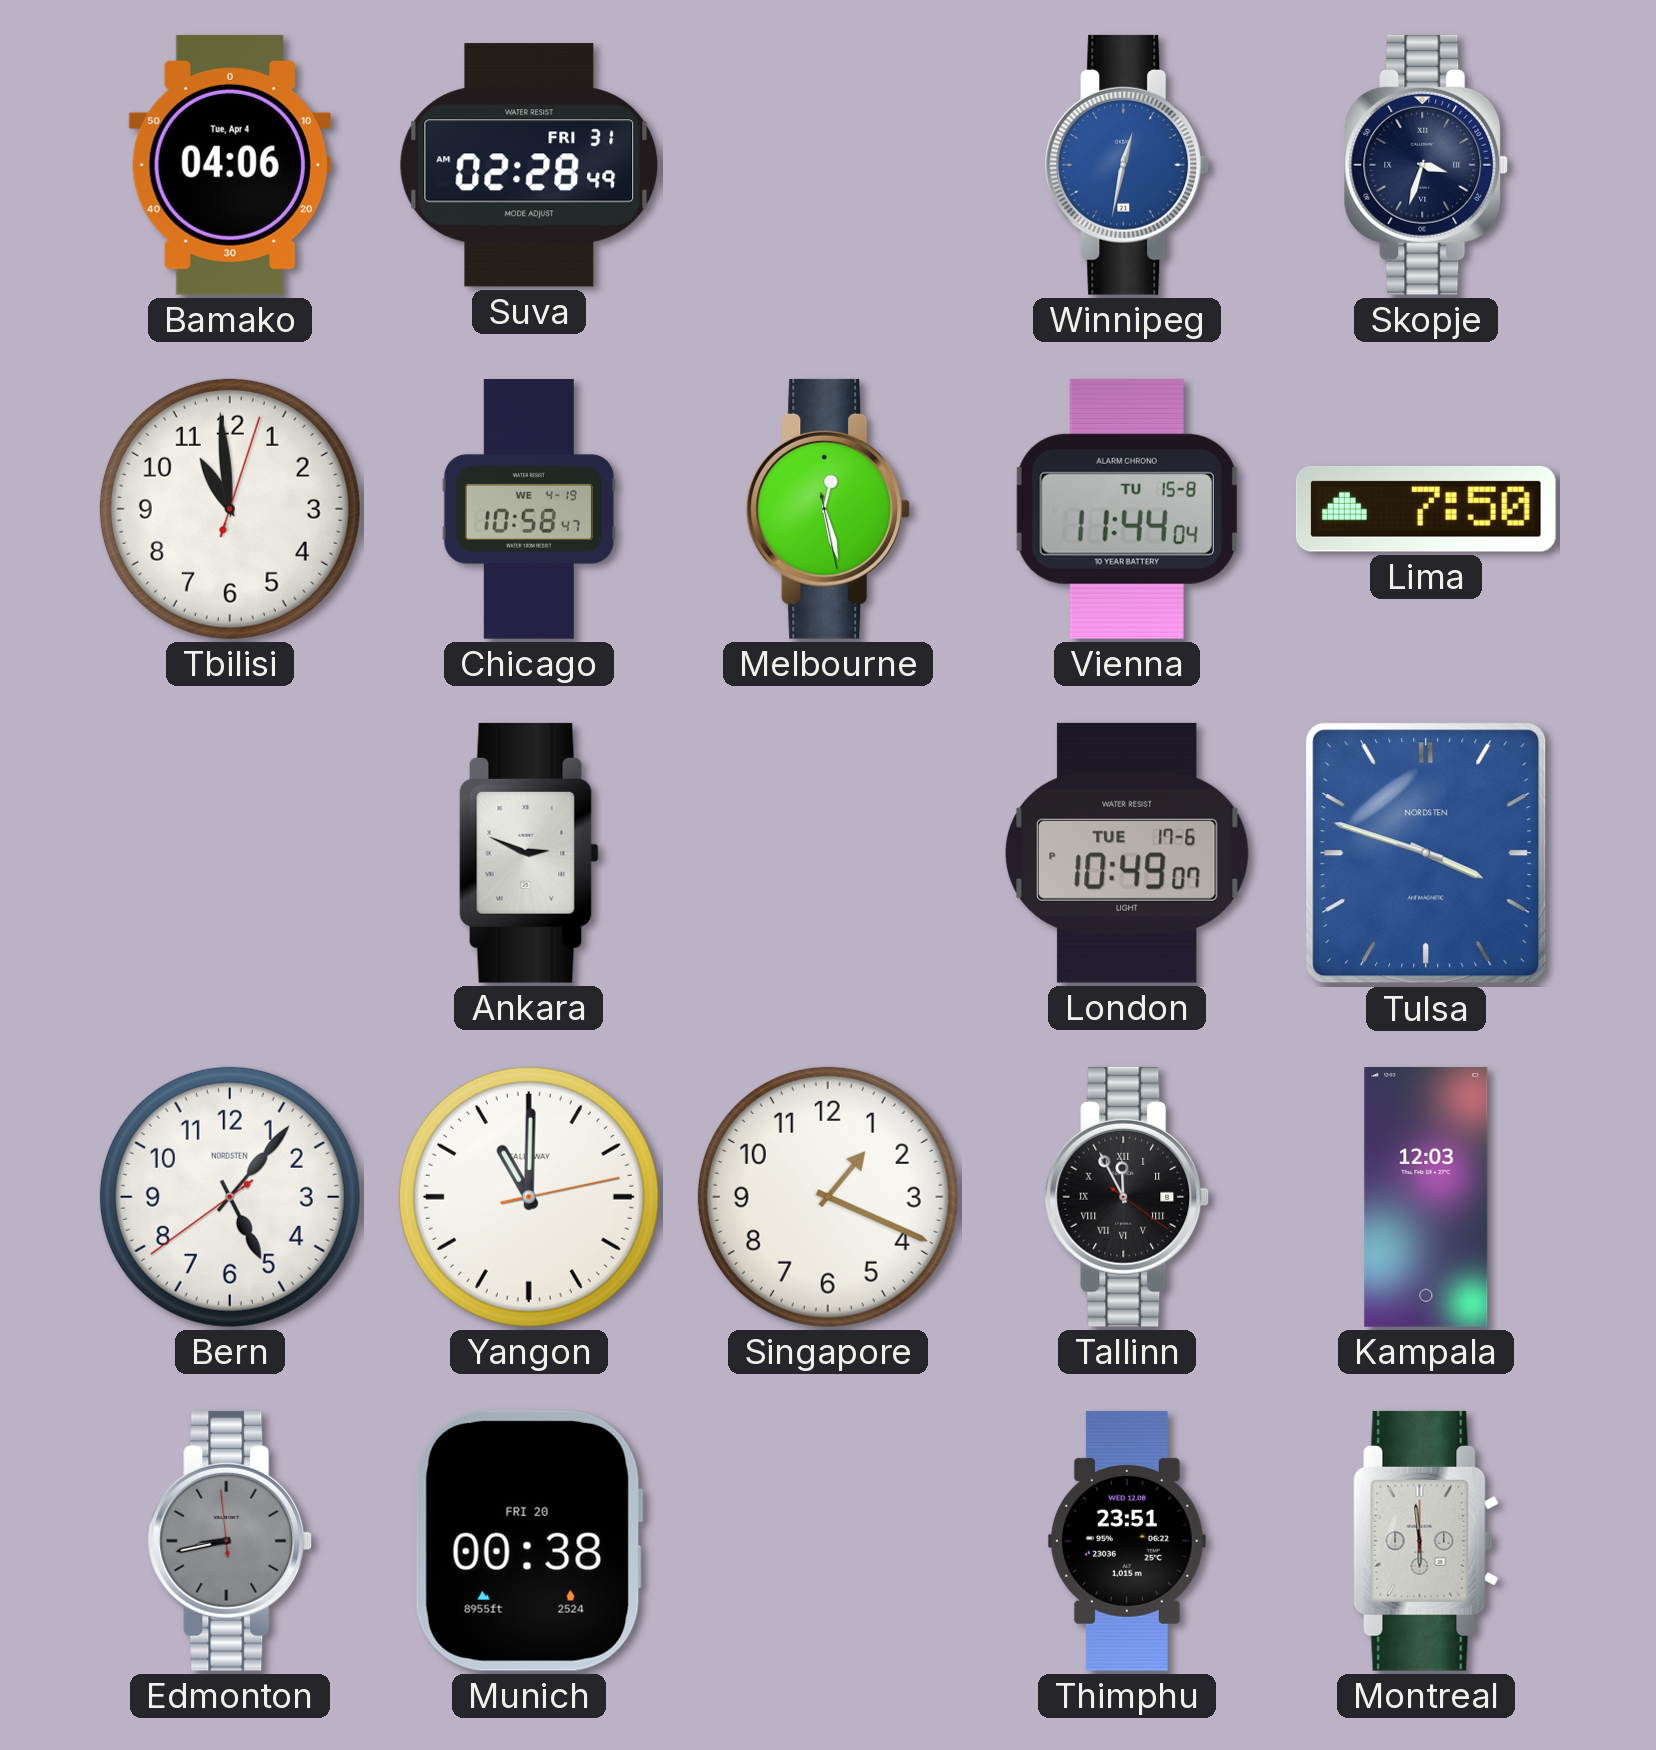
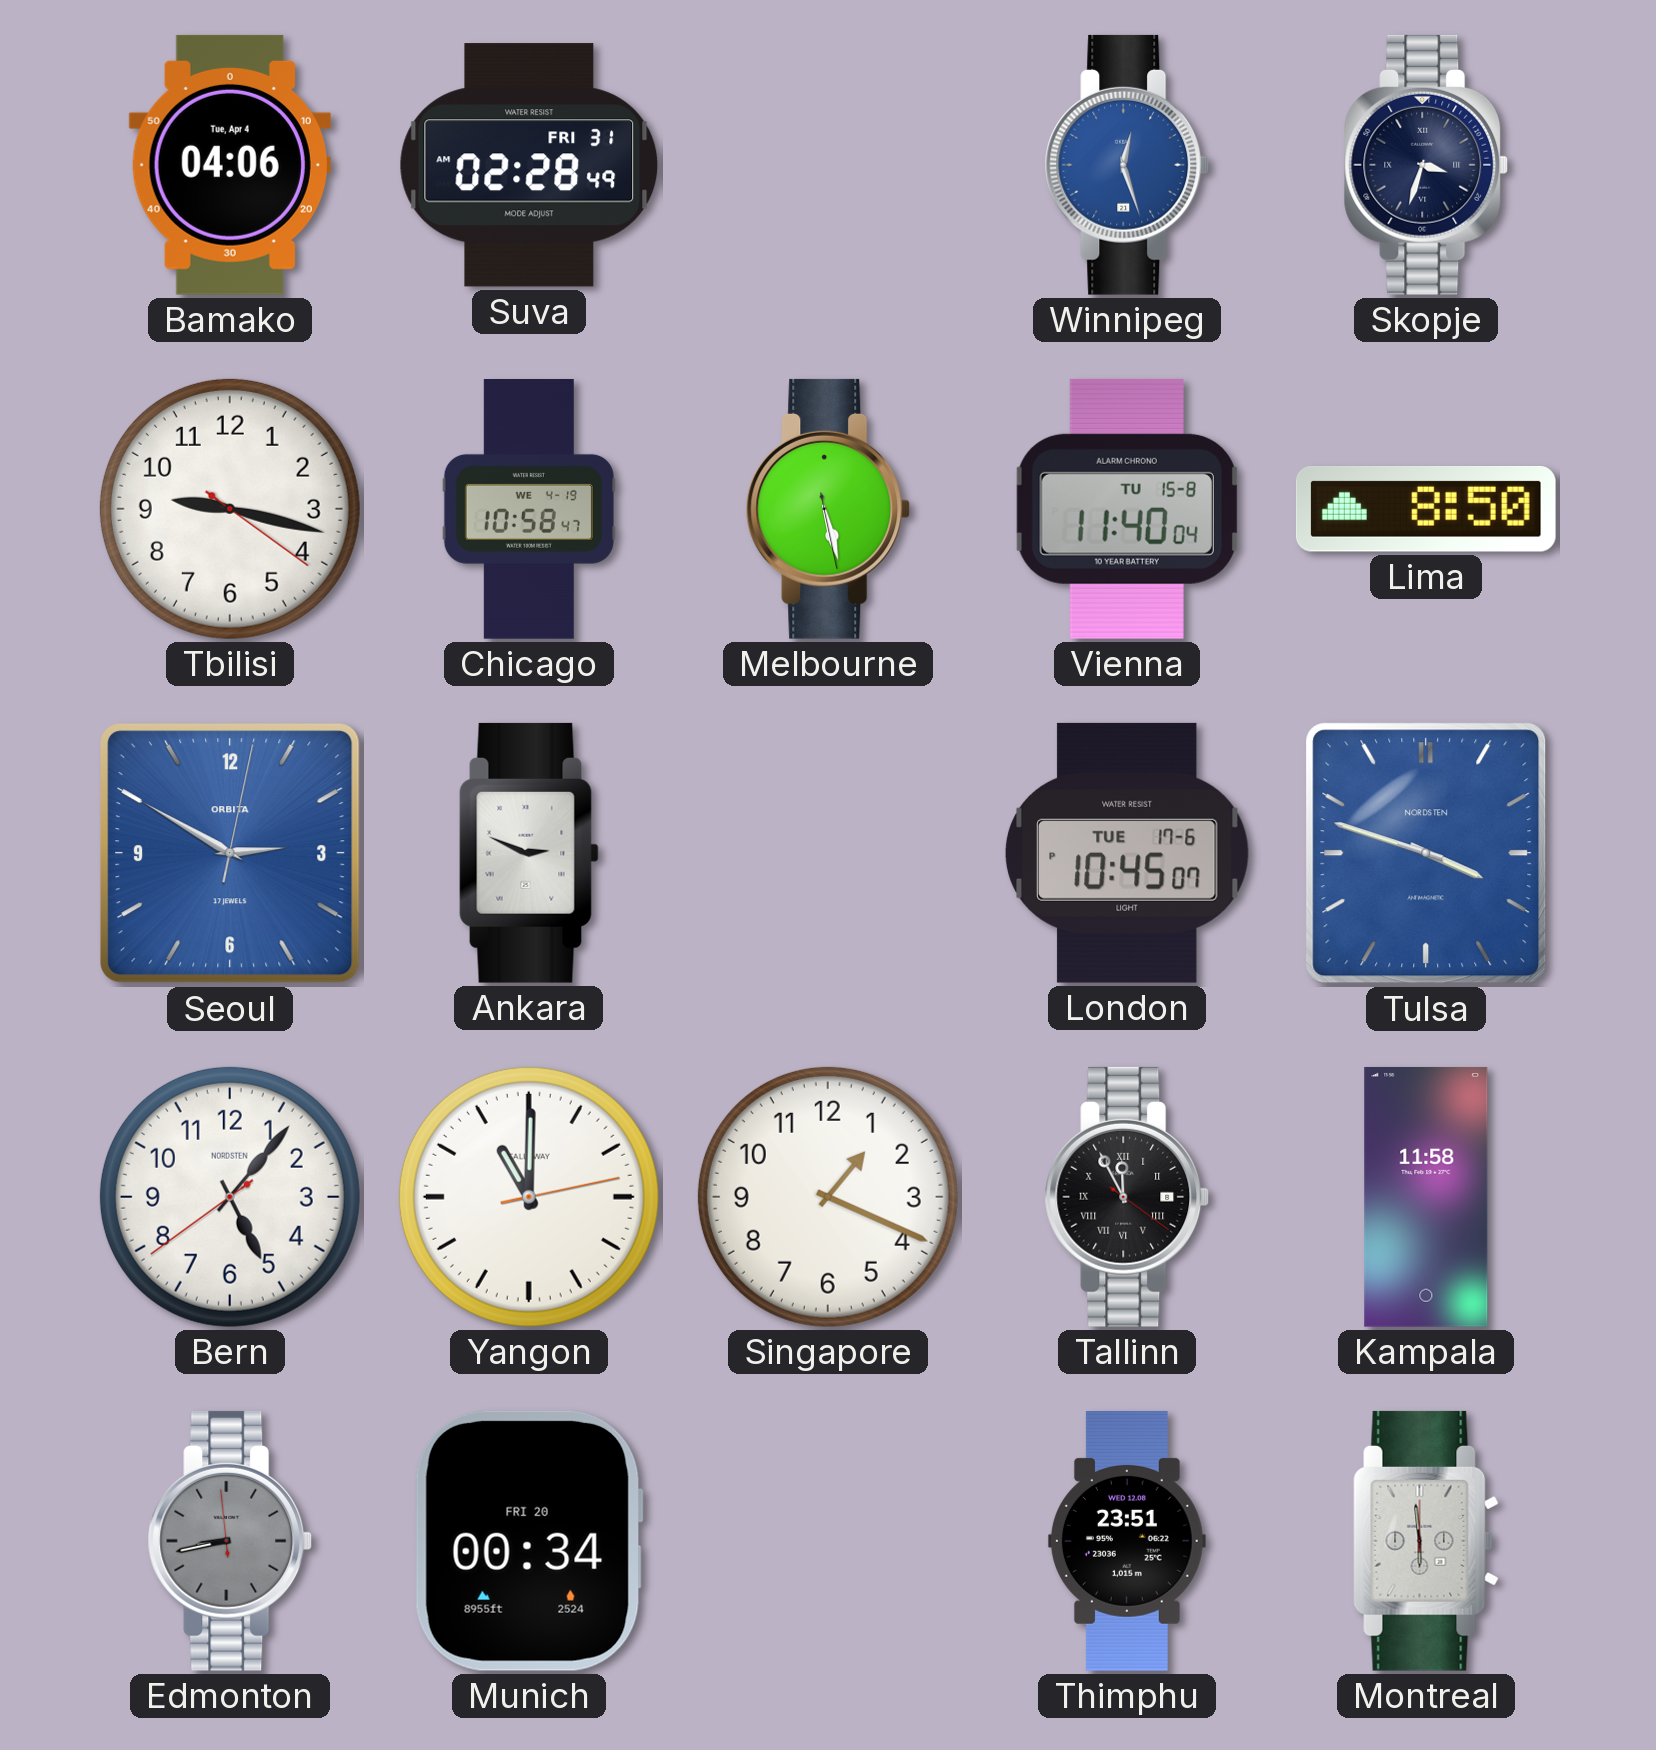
Winnipeg: 12:32 -> 12:27 (1127, 165)
Tbilisi: 10:59 -> 9:17 (230, 509)
Melbourne: 12:27 -> 5:27 (828, 509)
Vienna: 11:44 -> 11:40 (1127, 509)
Lima: 7:50 -> 8:50 (1426, 510)
Seoul: none -> 2:50 (230, 853)
London: 10:49 -> 10:45 (1127, 853)
Kampala: 12:03 -> 11:58 (1426, 1197)
Munich: 00:38 -> 00:34 (529, 1541)
